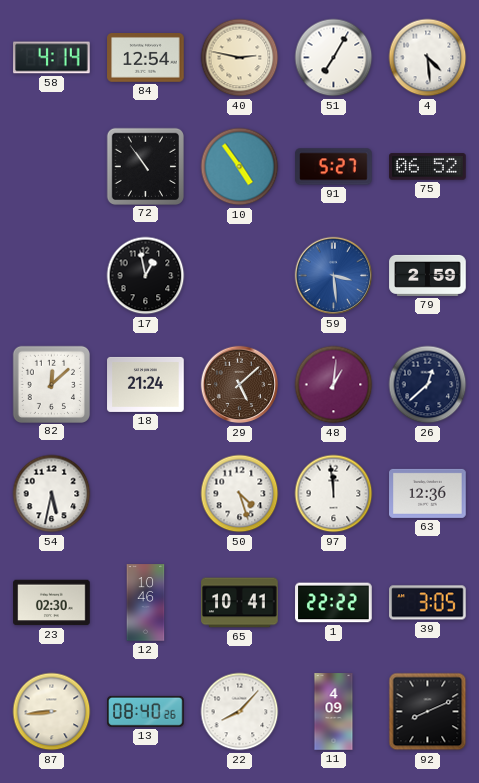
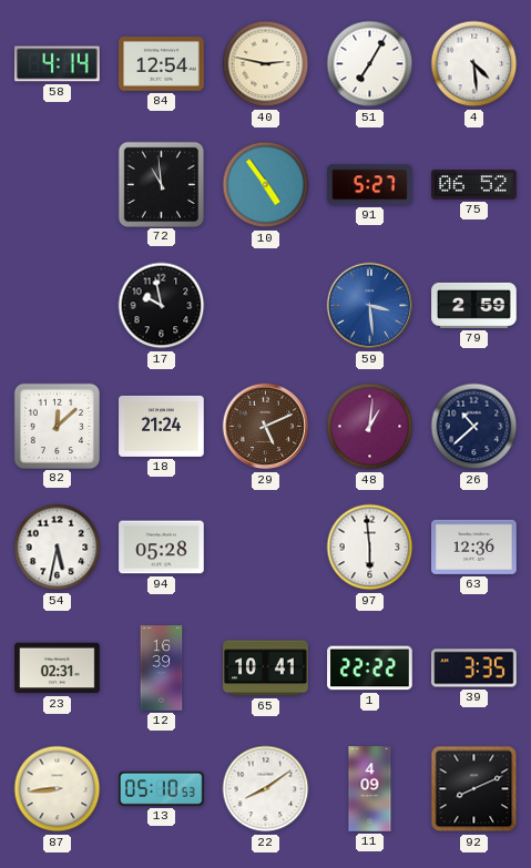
72: 10:54 -> 10:59 (161, 184)
17: 12:58 -> 9:58 (162, 306)
29: 5:08 -> 5:11 (266, 427)
26: 12:38 -> 10:38 (474, 427)
94: none -> 05:28 (162, 548)
50: 4:27 -> none (240, 494)
97: 11:59 -> 5:59 (370, 548)
23: 02:30 -> 02:31 (58, 668)
12: 10:46 -> 16:39 (162, 668)
39: 3:05 -> 3:35 (474, 668)
13: 08:40 -> 05:10 (162, 788)
22: 8:07 -> 8:09 (266, 789)
